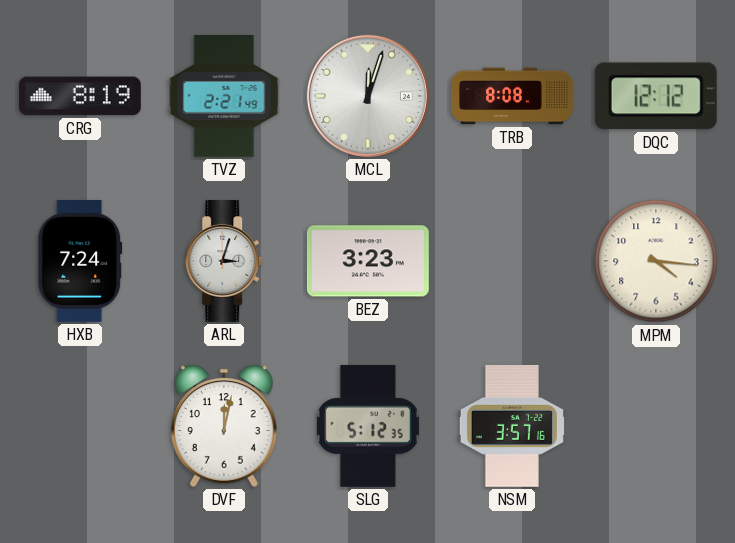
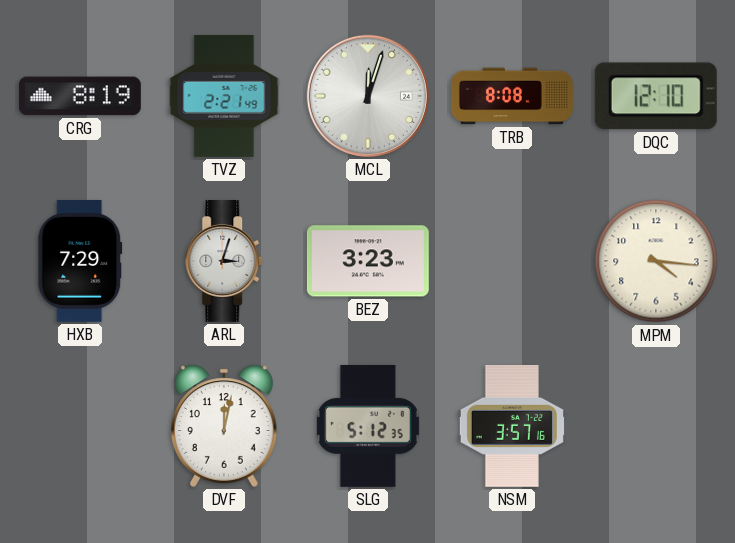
DQC: 12:12 -> 12:10 (656, 96)
HXB: 7:24 -> 7:29 (80, 261)
